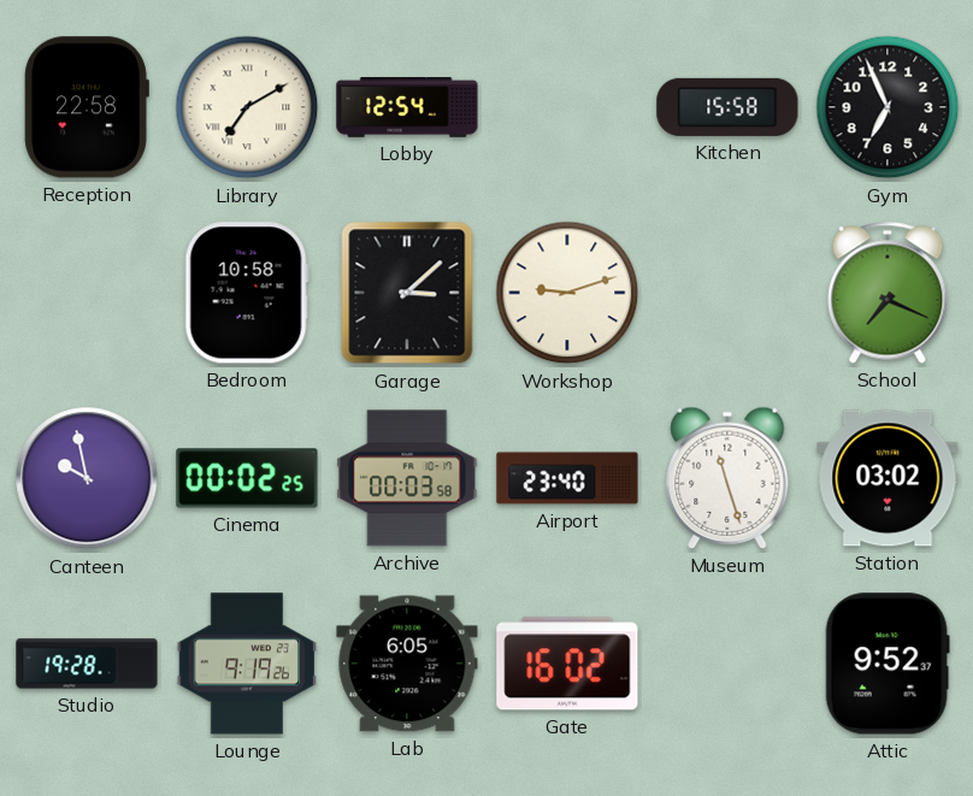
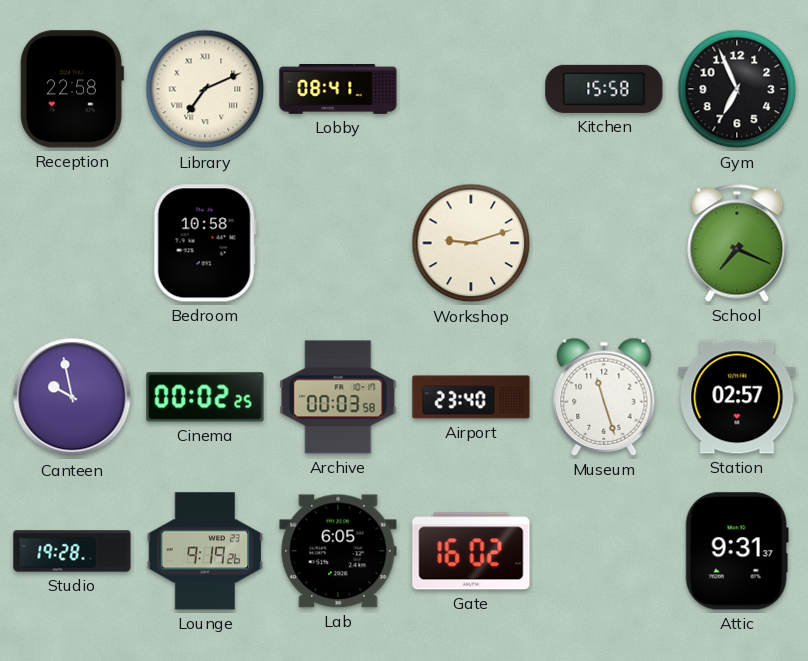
Library: 7:10 -> 7:11 (205, 89)
Lobby: 12:54 -> 08:41 (338, 90)
Garage: 3:08 -> none (407, 293)
Station: 03:02 -> 02:57 (737, 397)
Attic: 9:52 -> 9:31 (737, 551)
